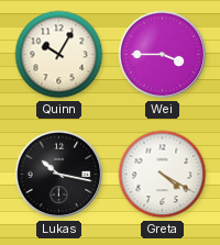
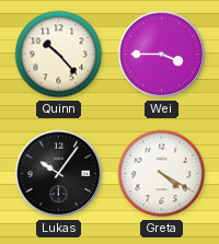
Quinn: 10:05 -> 10:23 (59, 55)
Lukas: 10:17 -> 10:06 (59, 174)
